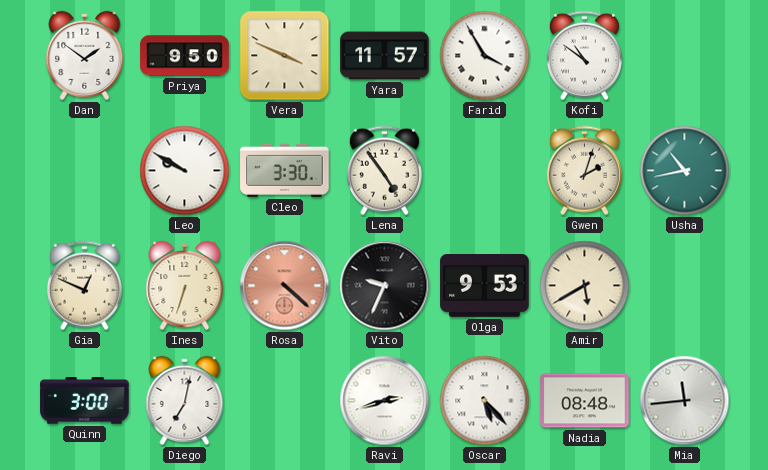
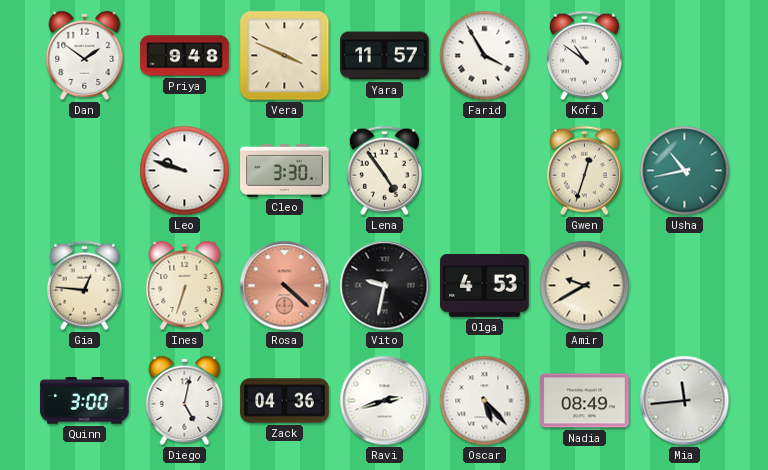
Priya: 9:50 -> 9:48 (185, 56)
Leo: 9:50 -> 9:48 (185, 171)
Gwen: 2:03 -> 12:33 (584, 171)
Gia: 12:49 -> 12:46 (84, 286)
Vito: 9:34 -> 9:32 (385, 286)
Olga: 9:53 -> 4:53 (485, 286)
Amir: 5:40 -> 9:40 (585, 286)
Diego: 7:02 -> 5:02 (185, 400)
Zack: none -> 04:36 (285, 401)
Nadia: 08:48 -> 08:49 (585, 401)
